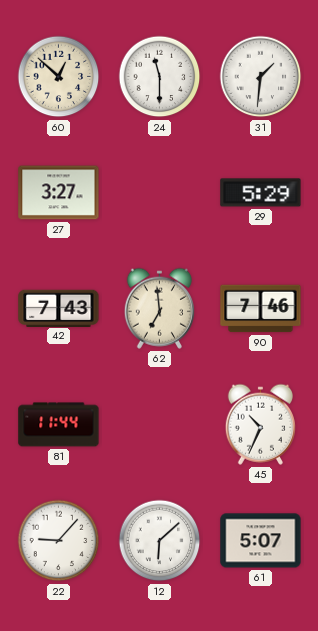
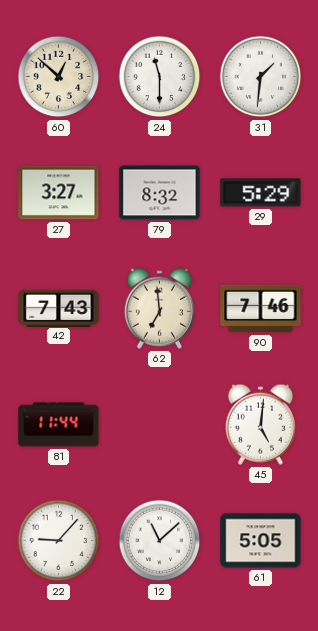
79: none -> 8:32 (160, 193)
45: 10:34 -> 5:01 (260, 424)
12: 6:08 -> 11:08 (160, 541)
61: 5:07 -> 5:05 (261, 541)
